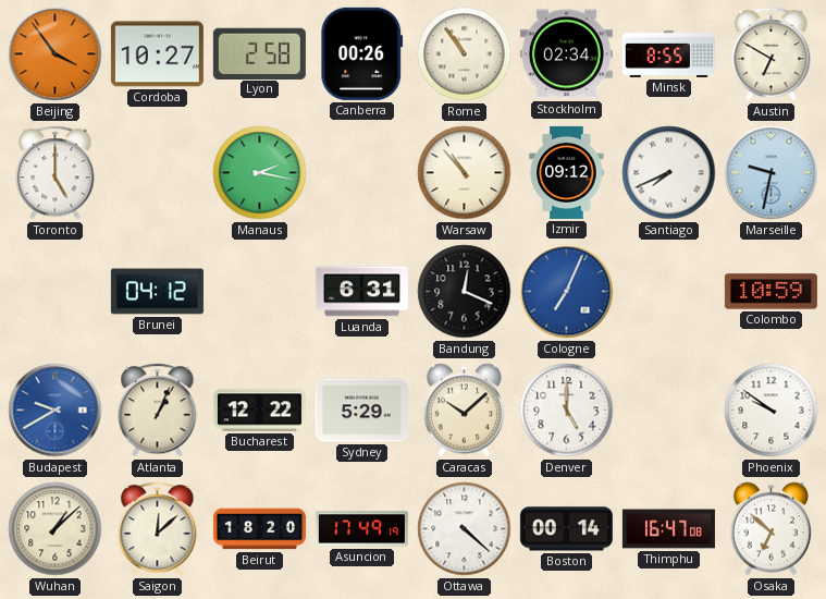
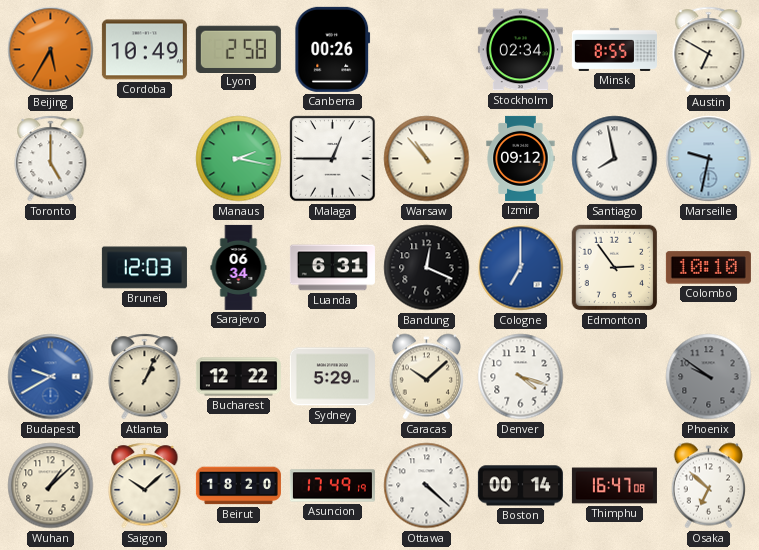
Beijing: 3:54 -> 5:35 (51, 50)
Cordoba: 10:27 -> 10:49 (144, 50)
Rome: 10:54 -> none (465, 54)
Malaga: none -> 12:45 (333, 159)
Santiago: 7:41 -> 7:58 (615, 159)
Brunei: 04:12 -> 12:03 (144, 268)
Sarajevo: none -> 06:34 (239, 267)
Cologne: 7:04 -> 7:00 (521, 268)
Edmonton: none -> 2:54 (615, 268)
Colombo: 10:59 -> 10:10 (708, 268)
Denver: 5:00 -> 4:18 (521, 377)
Phoenix dial: white -> grey (709, 377)
Saigon: 12:08 -> 10:08 (145, 486)
